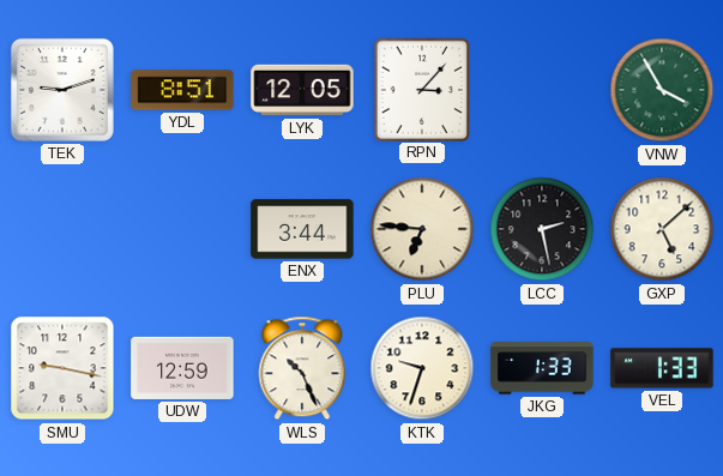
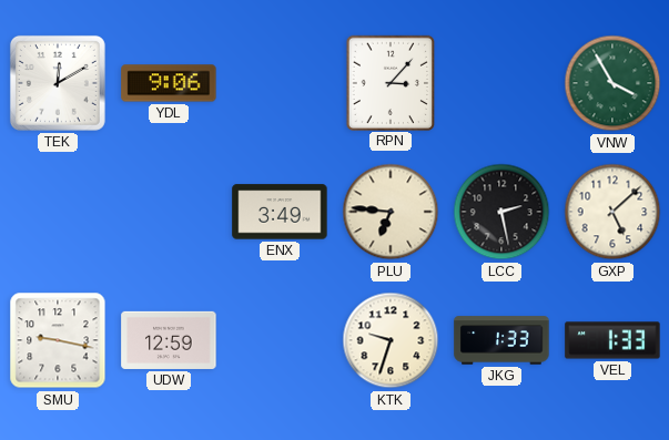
TEK: 9:12 -> 12:10 (58, 83)
YDL: 8:51 -> 9:06 (169, 83)
LYK: 12:05 -> none (302, 90)
ENX: 3:44 -> 3:49 (280, 212)
WLS: 10:26 -> none (302, 368)
